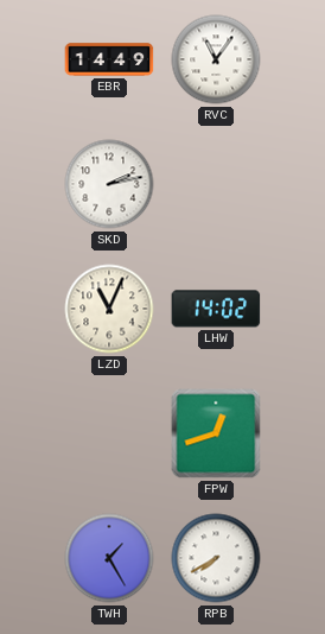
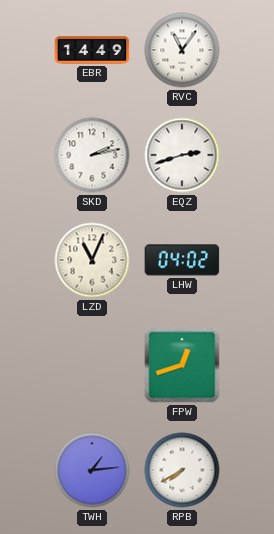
EQZ: none -> 2:42 (182, 155)
LHW: 14:02 -> 04:02 (182, 260)
TWH: 1:25 -> 1:14 (92, 470)
